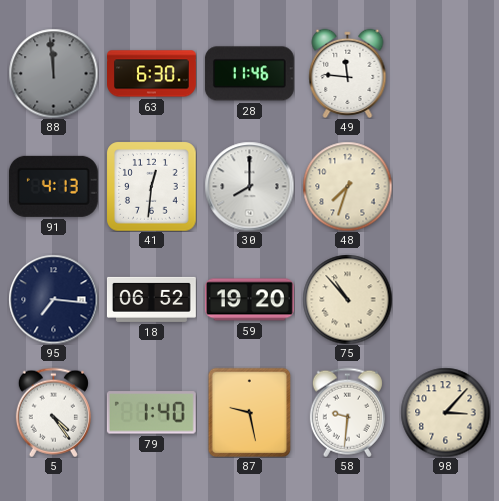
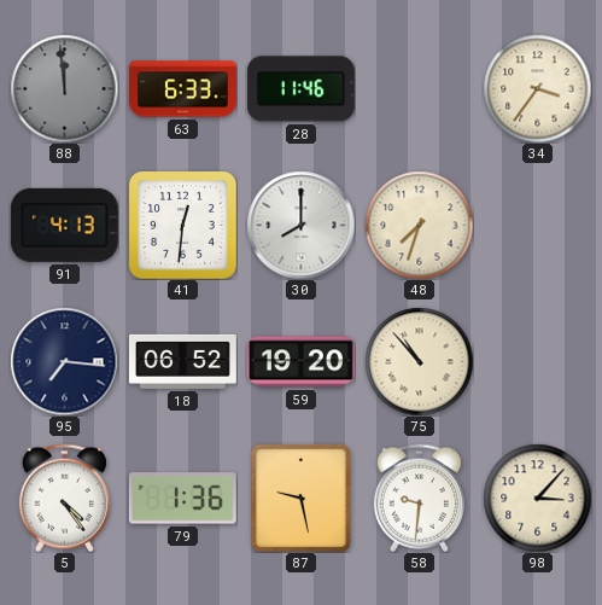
63: 6:30 -> 6:33 (183, 89)
49: 11:46 -> none (348, 73)
34: none -> 3:36 (537, 88)
79: 1:40 -> 1:36 (182, 499)
